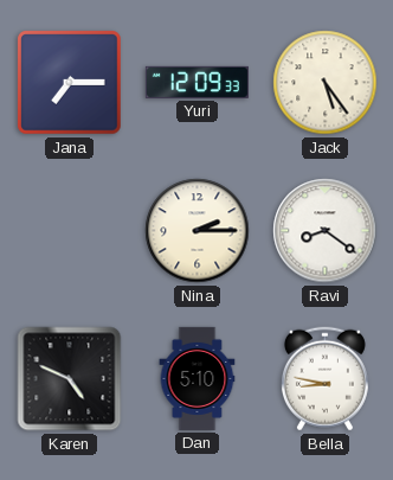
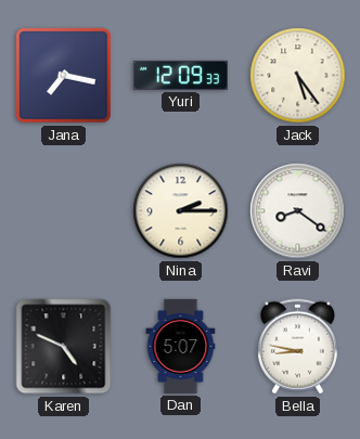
Jana: 7:15 -> 7:17 (64, 76)
Dan: 5:10 -> 5:07 (181, 346)
